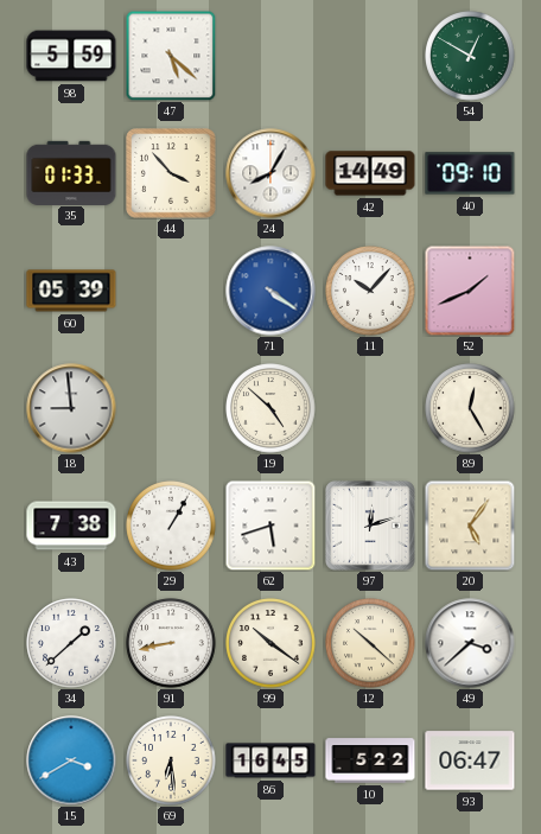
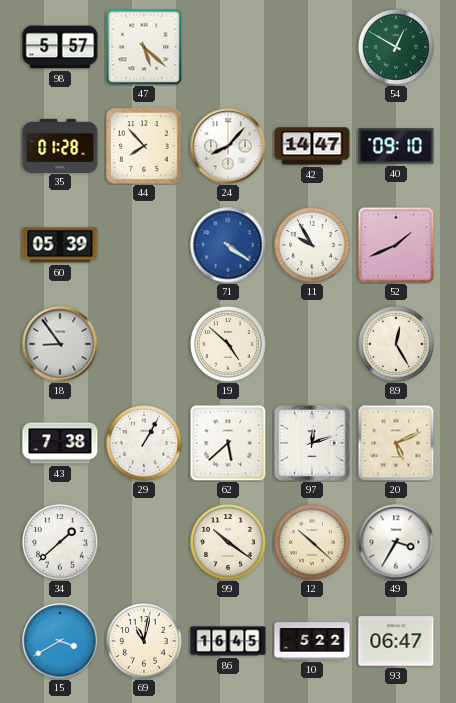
98: 5:59 -> 5:57 (60, 47)
35: 01:33 -> 01:28 (60, 145)
44: 3:53 -> 7:53 (144, 146)
24: 8:05 -> 8:07 (228, 146)
42: 14:49 -> 14:47 (312, 146)
11: 10:07 -> 9:55 (312, 245)
18: 8:59 -> 8:54 (60, 344)
62: 5:42 -> 5:38 (228, 443)
20: 5:06 -> 5:11 (396, 443)
91: 8:43 -> none (171, 643)
49: 3:38 -> 3:35 (396, 542)
69: 6:29 -> 11:02 (144, 641)
